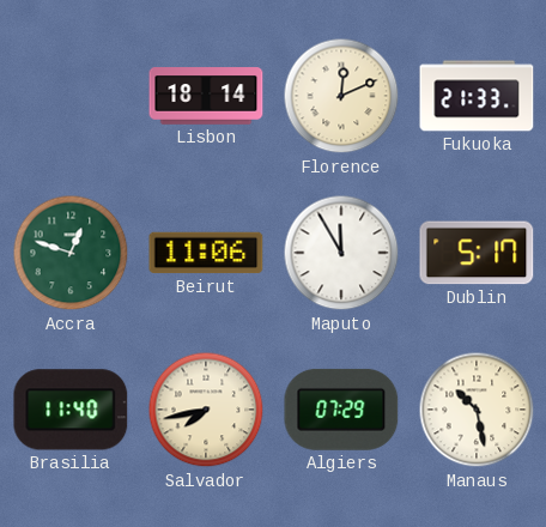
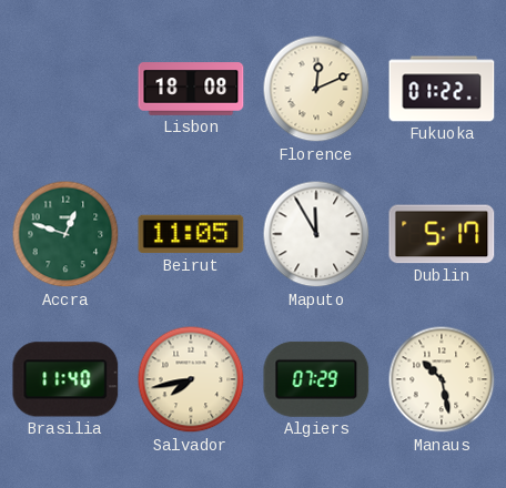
Lisbon: 18:14 -> 18:08 (191, 89)
Fukuoka: 21:33 -> 01:22 (442, 89)
Beirut: 11:06 -> 11:05 (191, 234)
